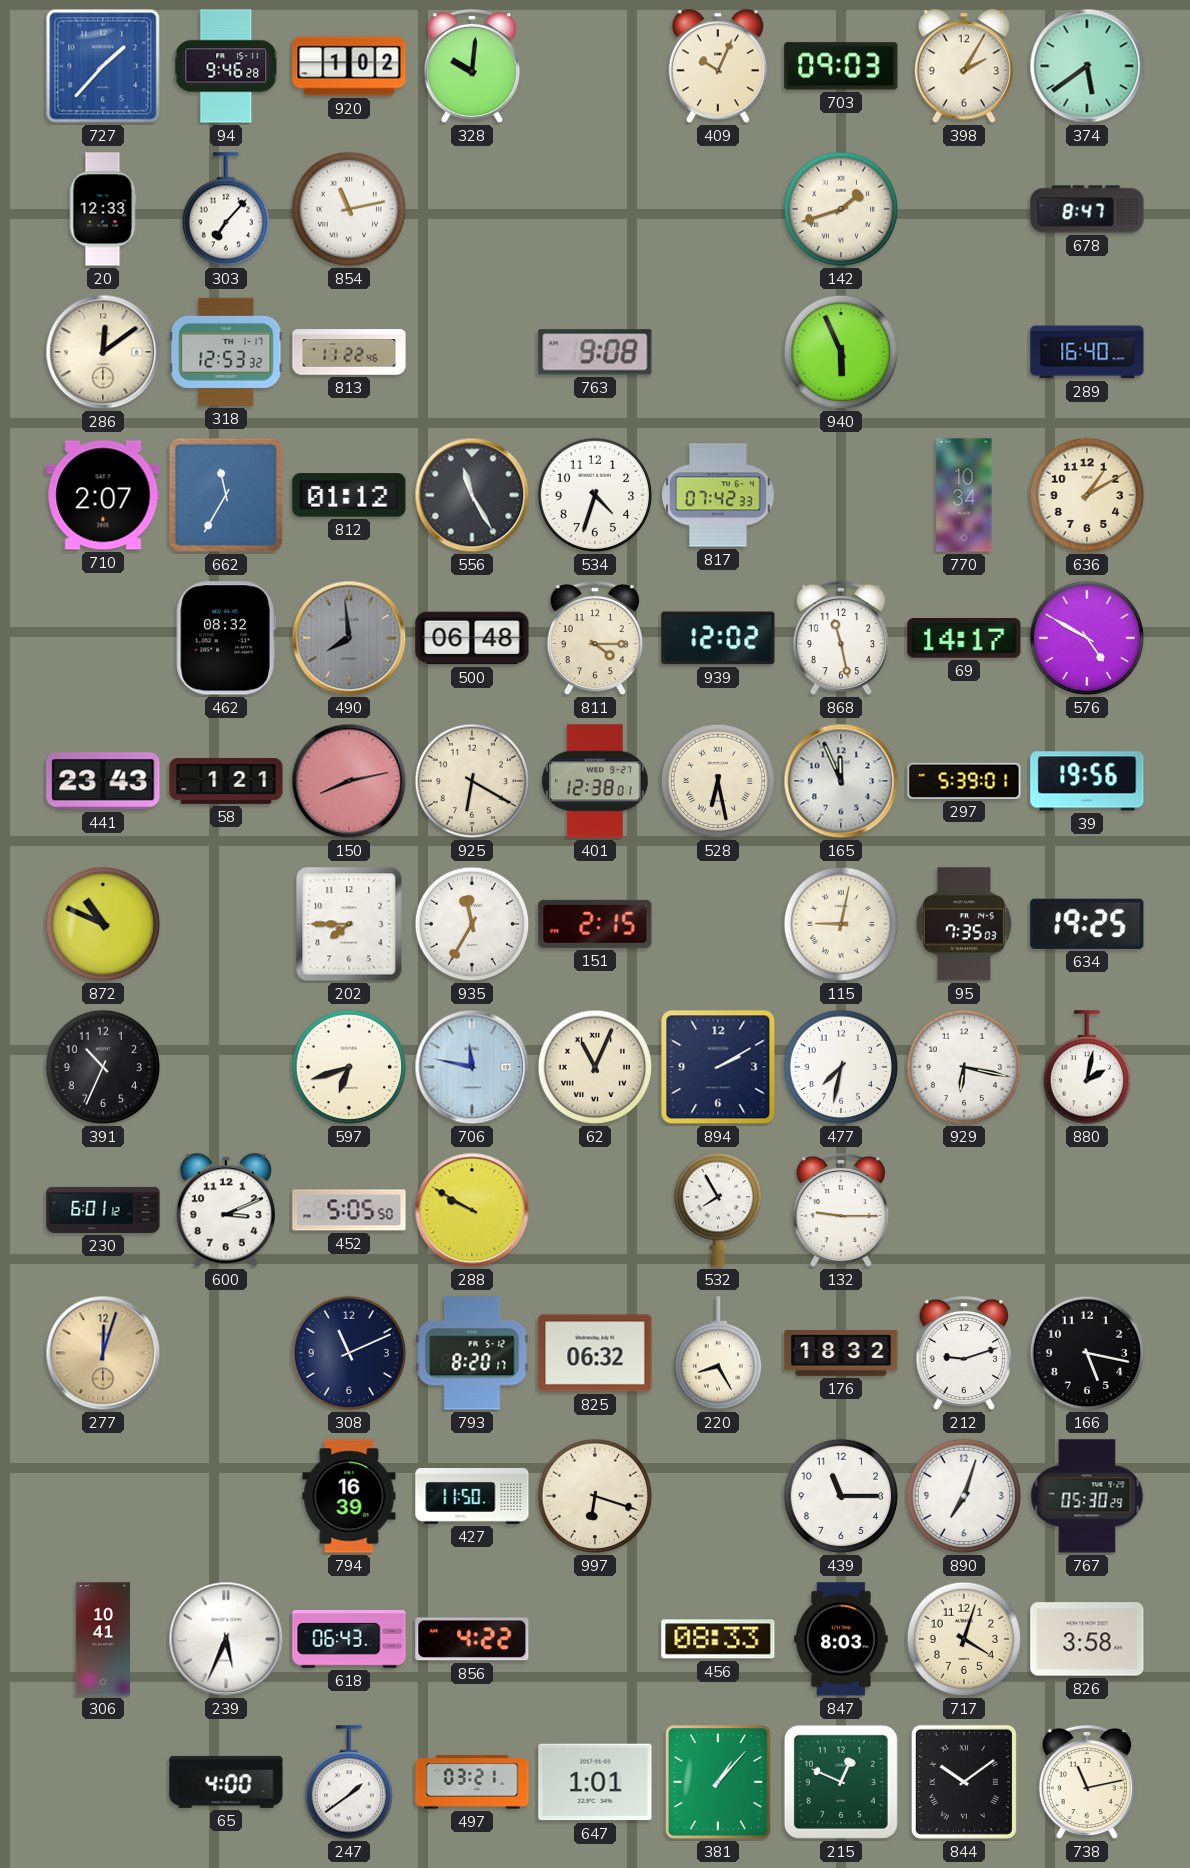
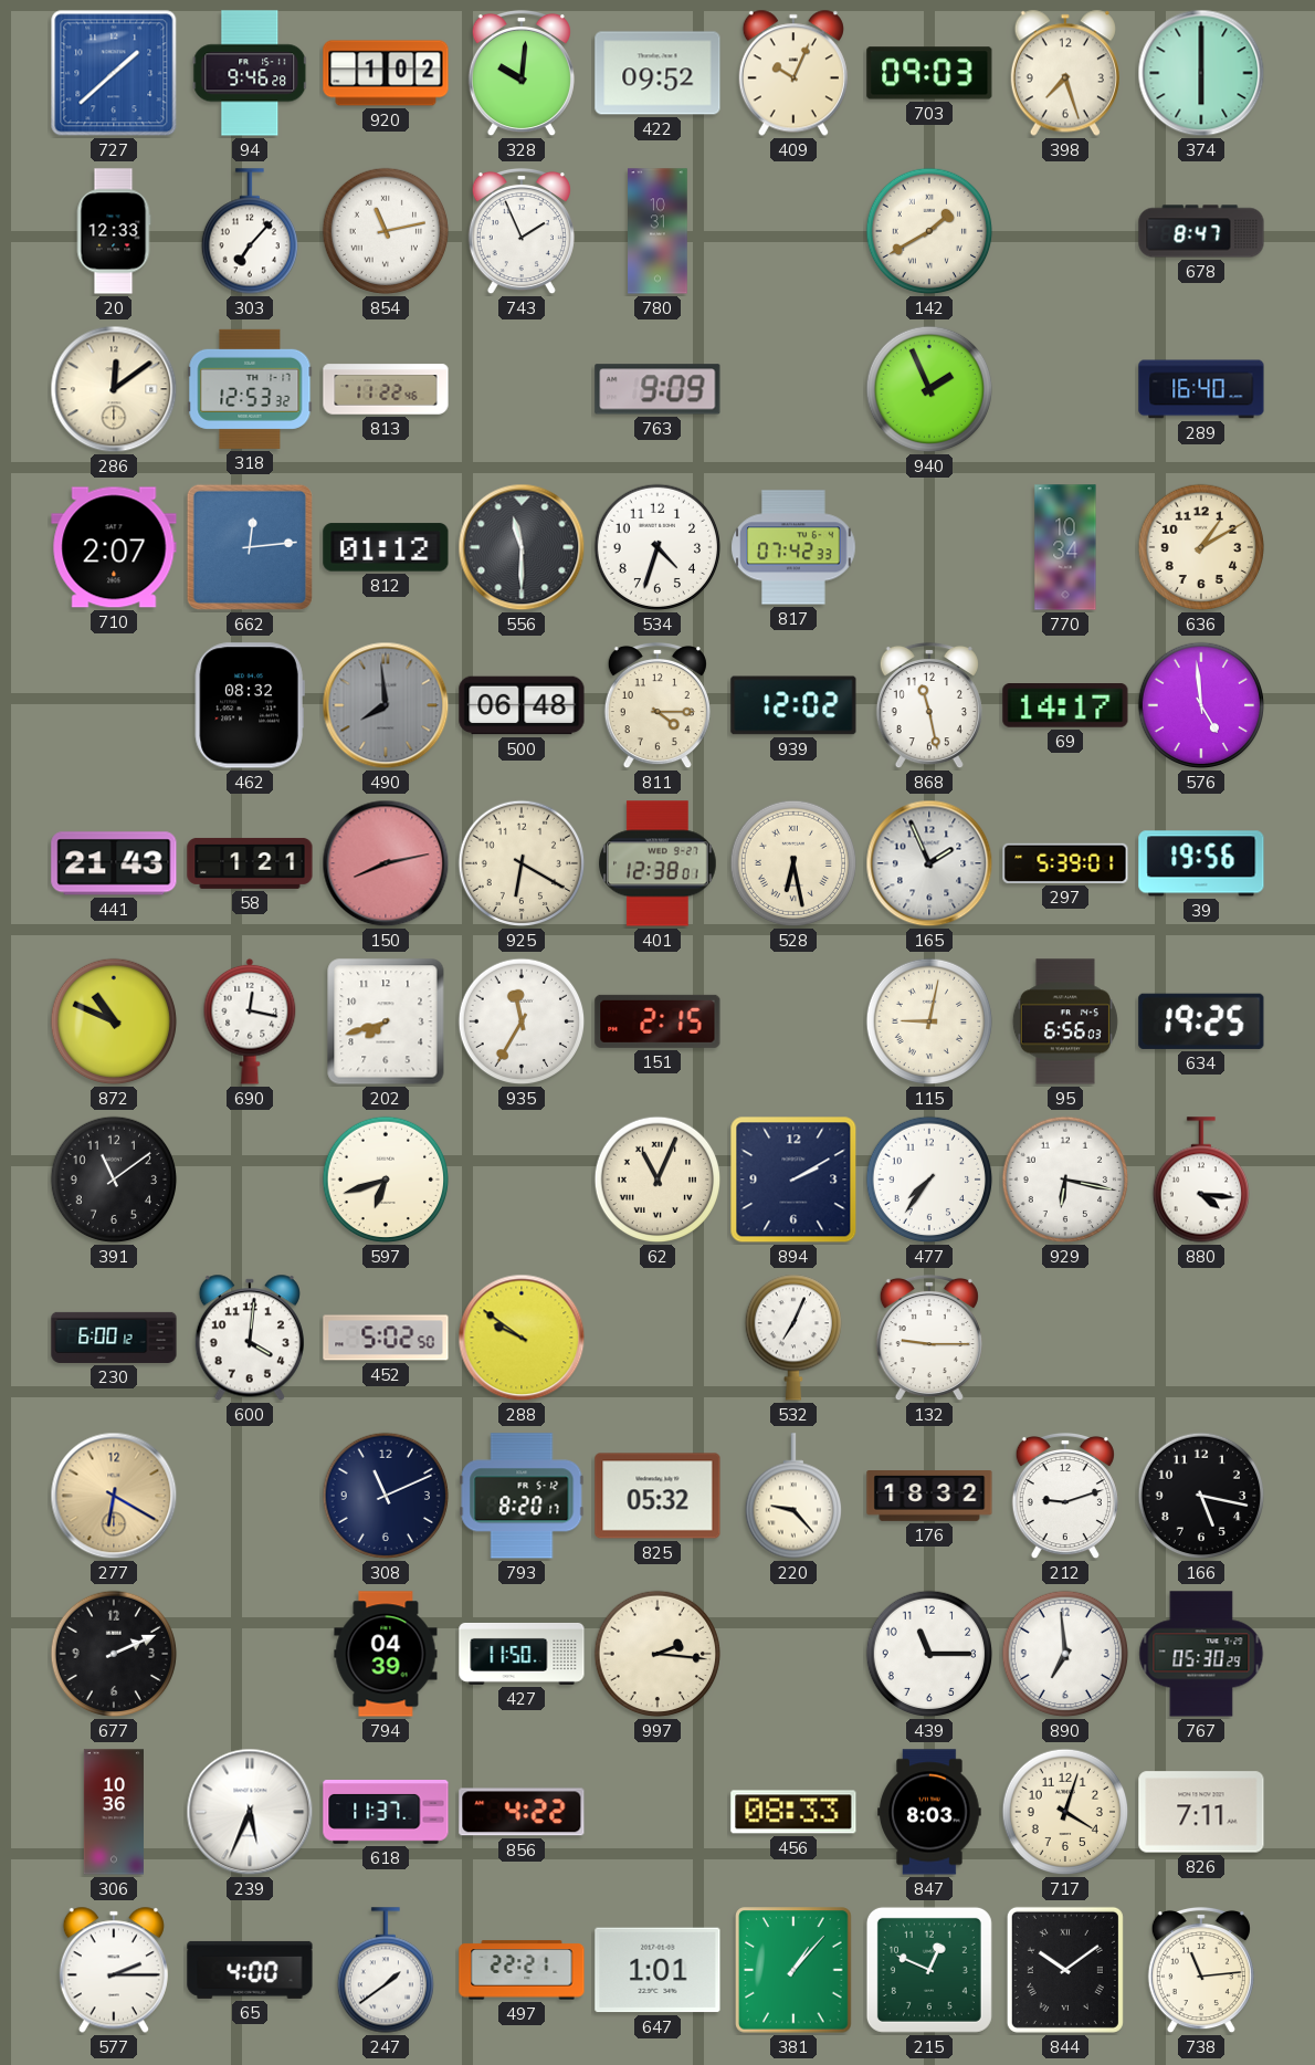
727: 1:37 -> 1:38 (114, 73)
422: none -> 09:52 (657, 73)
398: 2:05 -> 7:27 (1065, 73)
374: 5:39 -> 6:00 (1201, 73)
743: none -> 1:56 (522, 231)
780: none -> 10:31 (657, 231)
142: 1:42 -> 1:40 (929, 231)
763: 9:08 -> 9:09 (657, 389)
940: 5:56 -> 1:56 (929, 389)
662: 11:35 -> 12:14 (250, 547)
556: 11:25 -> 11:30 (522, 547)
576: 4:50 -> 4:59 (1201, 705)
441: 23:43 -> 21:43 (114, 863)
165: 11:56 -> 1:56 (929, 863)
690: none -> 12:17 (250, 1021)
202: 7:45 -> 7:42 (386, 1021)
95: 7:35 -> 6:56 (1065, 1021)
391: 10:34 -> 11:09 (114, 1180)
706: 11:47 -> none (472, 1067)
477: 7:32 -> 7:36 (929, 1180)
880: 2:02 -> 4:16 (1200, 1180)
230: 6:01 -> 6:00 (114, 1338)
600: 3:11 -> 4:01 (250, 1338)
452: 5:05 -> 5:02 (386, 1338)
288: 9:50 -> 9:51 (522, 1338)
532: 7:55 -> 7:04 (792, 1338)
277: 12:03 -> 6:20 (114, 1496)
825: 06:32 -> 05:32 (657, 1496)
220: 8:25 -> 9:23 (792, 1496)
677: none -> 2:11 (114, 1654)
794: 16:39 -> 04:39 (386, 1654)
997: 6:18 -> 2:16 (657, 1654)
890: 7:03 -> 6:59 (1065, 1654)
306: 10:41 -> 10:36 (113, 1812)
618: 06:43 -> 11:37 (386, 1813)
826: 3:58 -> 7:11 (1201, 1812)
577: none -> 2:15 (114, 1970)
497: 03:21 -> 22:21 (522, 1970)
738: 11:13 -> 11:14 (1201, 1970)
